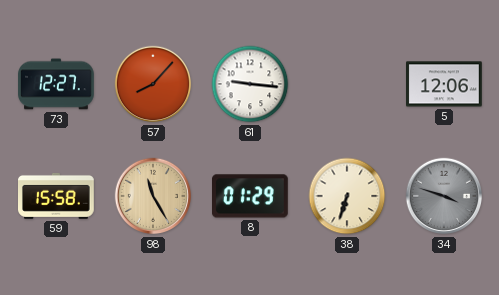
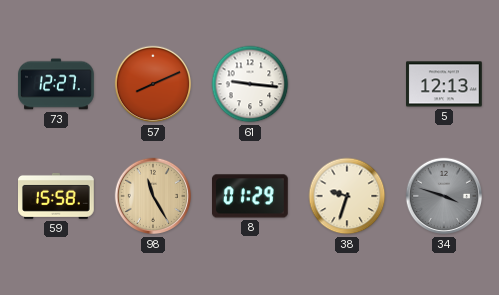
57: 8:07 -> 8:11 (153, 84)
5: 12:06 -> 12:13 (445, 84)
38: 6:33 -> 9:33 (347, 196)
